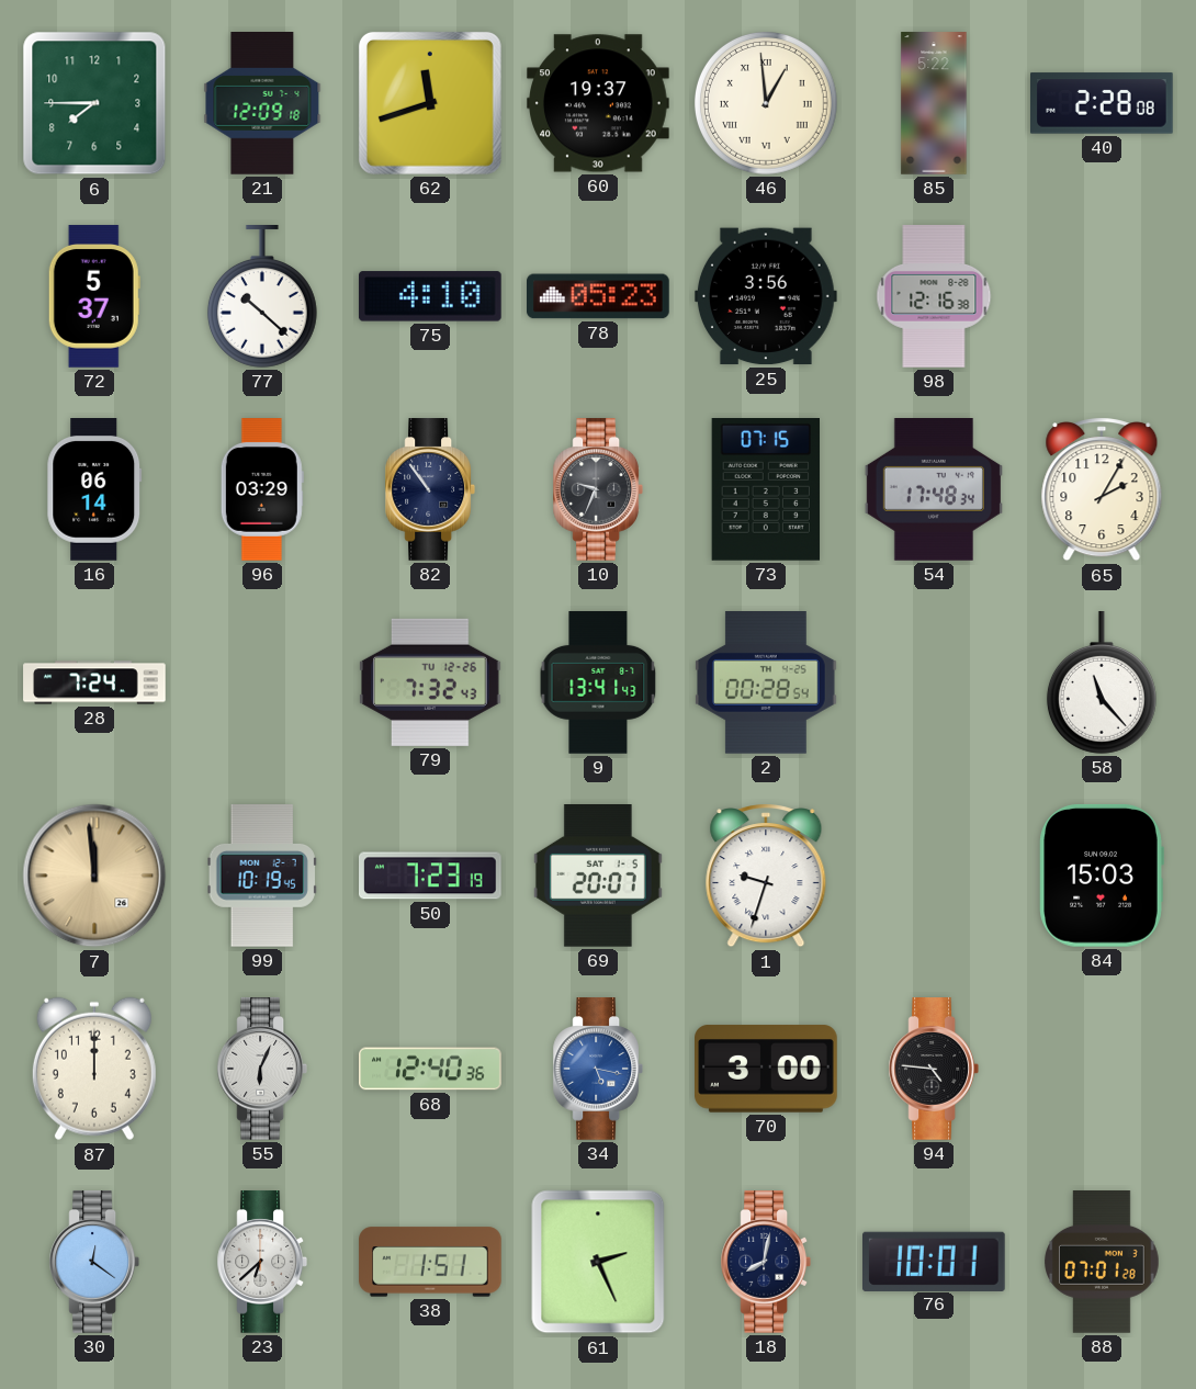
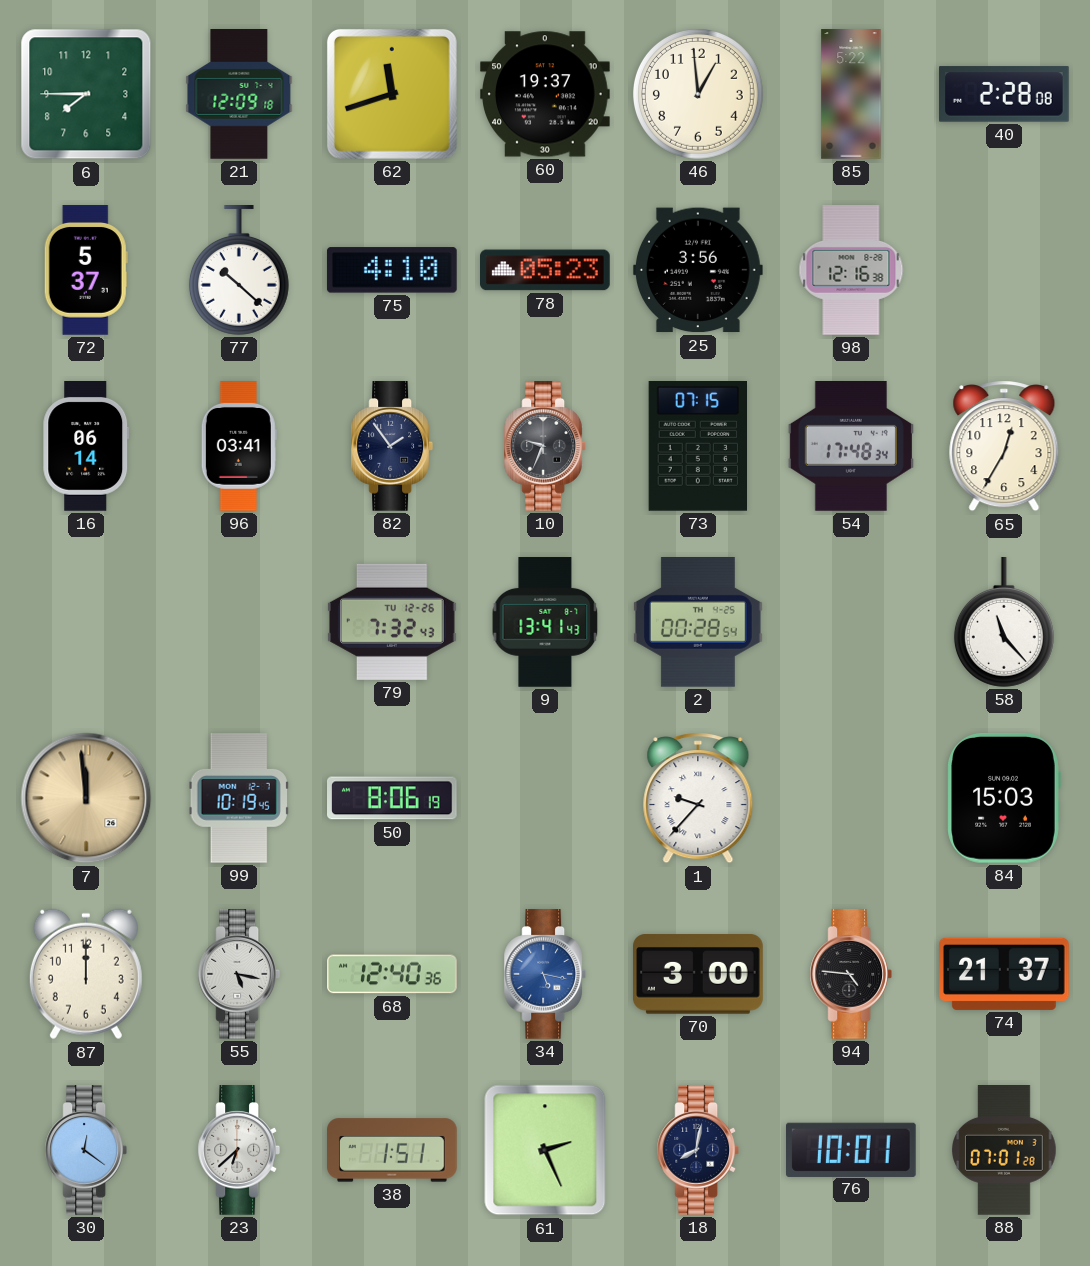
46 numerals: Roman -> Arabic (698, 94)
96: 03:29 -> 03:41 (239, 446)
82: 10:54 -> 1:54 (391, 446)
65: 2:05 -> 12:35 (1004, 446)
28: 7:24 -> none (94, 682)
50: 7:23 -> 8:06 (393, 798)
69: 20:07 -> none (598, 877)
1: 9:33 -> 9:37 (698, 798)
55: 6:04 -> 5:17 (238, 974)
74: none -> 21:37 (1005, 974)
